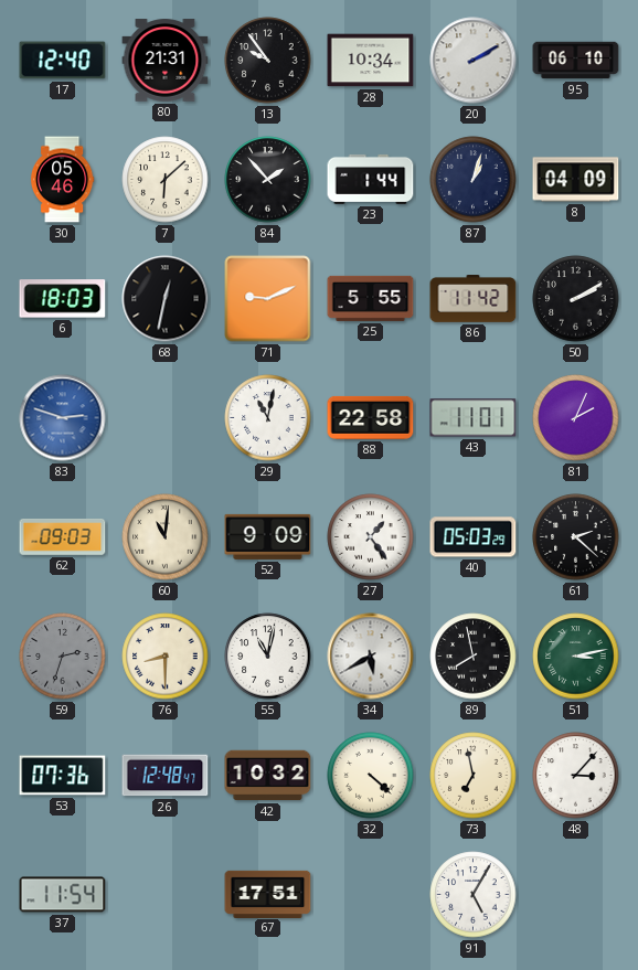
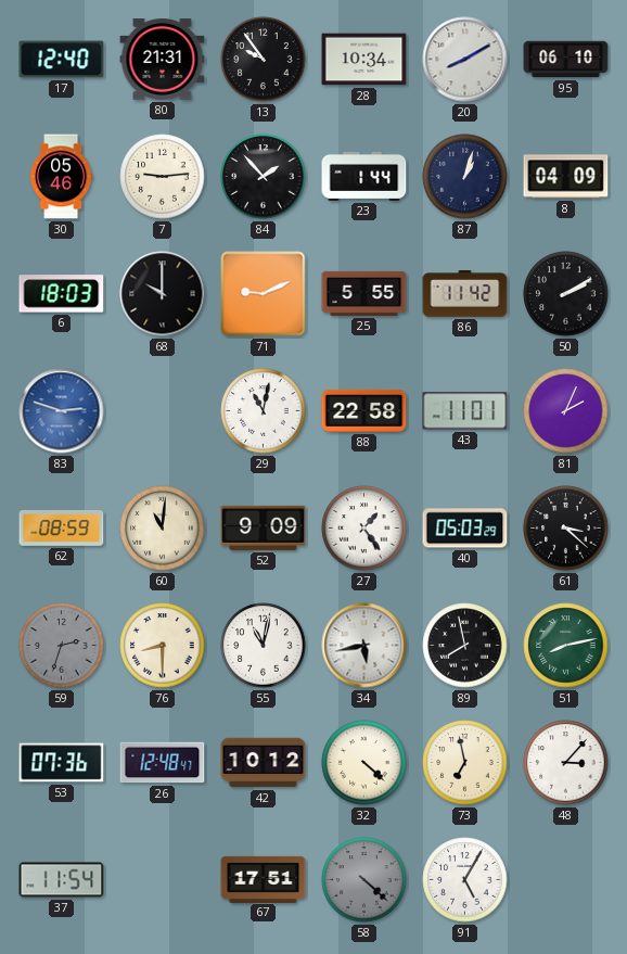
20: 2:10 -> 8:10 (465, 60)
7: 6:08 -> 9:14 (163, 177)
68: 12:32 -> 10:00 (163, 294)
62: 09:03 -> 08:59 (62, 529)
61: 2:22 -> 3:22 (566, 529)
34: 5:40 -> 5:43 (364, 646)
51: 3:13 -> 8:13 (566, 646)
42: 10:32 -> 10:12 (264, 763)
58: none -> 4:22 (364, 880)
